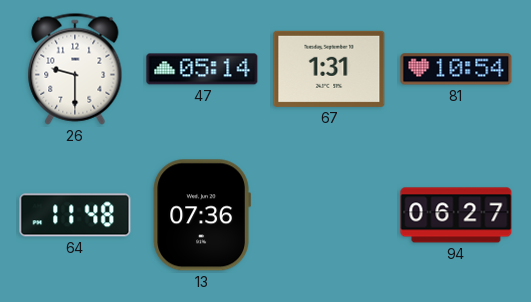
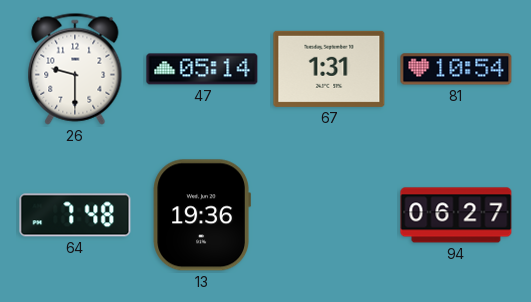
64: 11:48 -> 7:48 (75, 215)
13: 07:36 -> 19:36 (202, 215)
